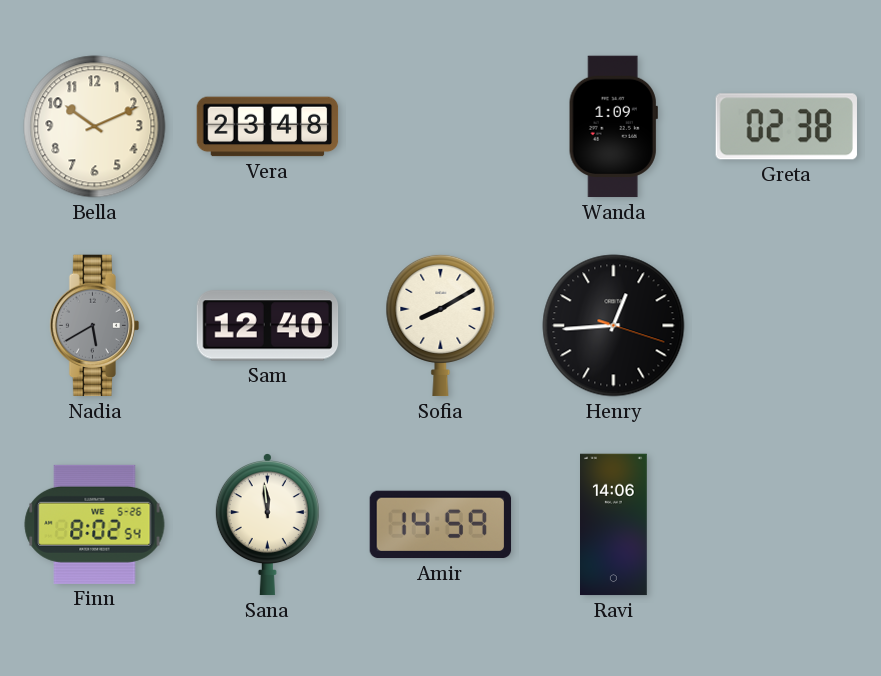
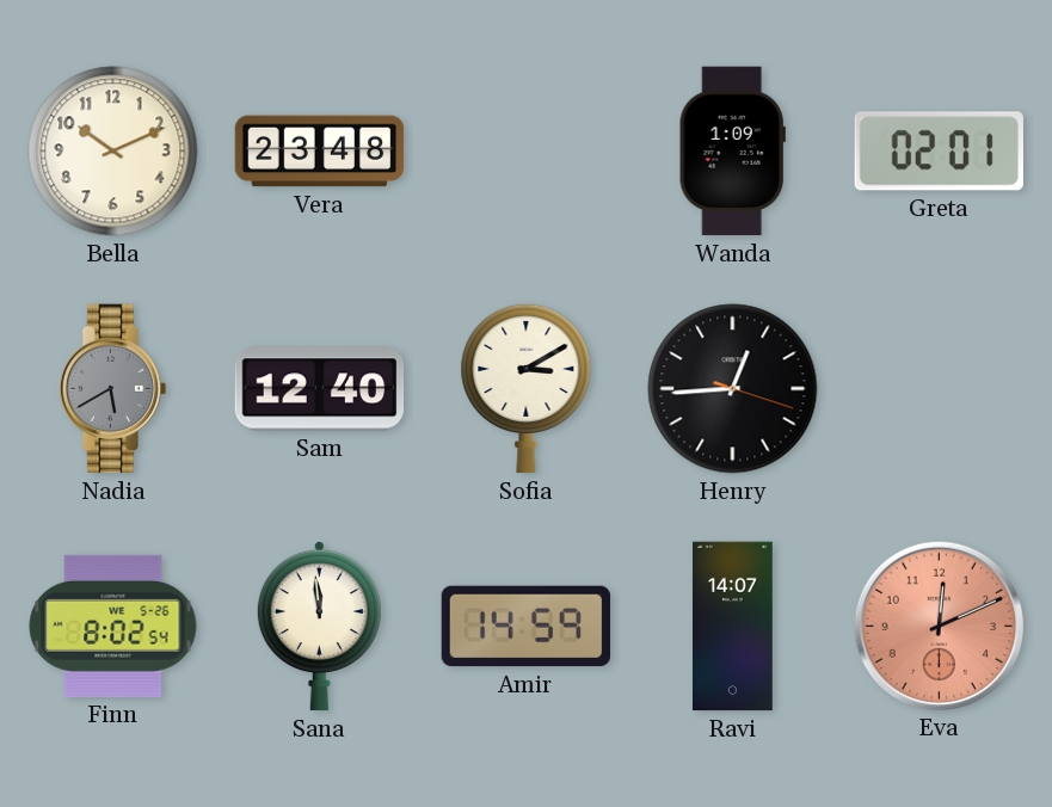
Greta: 02:38 -> 02:01 (939, 152)
Sofia: 8:10 -> 3:10 (527, 388)
Ravi: 14:06 -> 14:07 (733, 627)
Eva: none -> 12:11 (939, 626)
